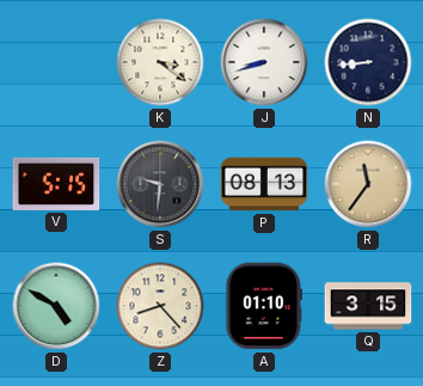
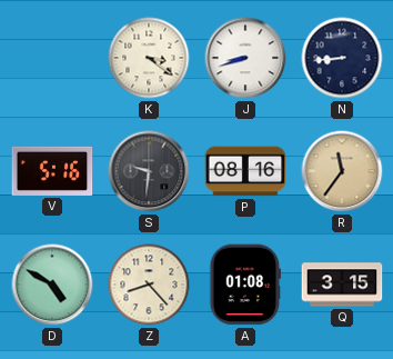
V: 5:15 -> 5:16 (52, 171)
P: 08:13 -> 08:16 (245, 171)
A: 01:10 -> 01:08 (245, 285)
